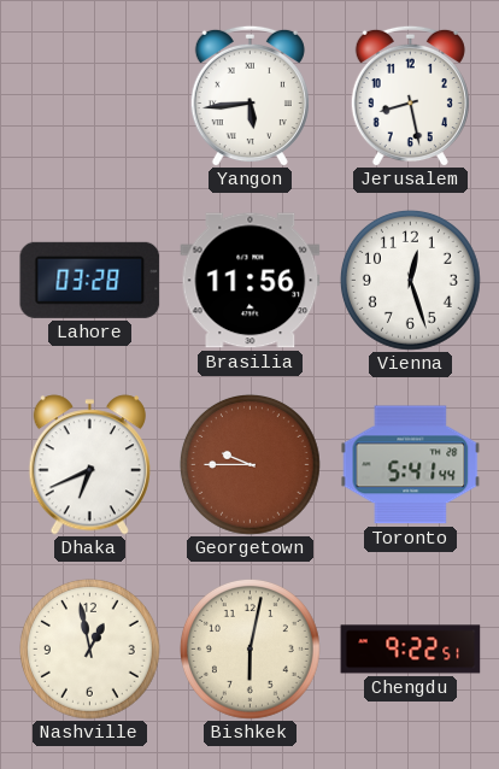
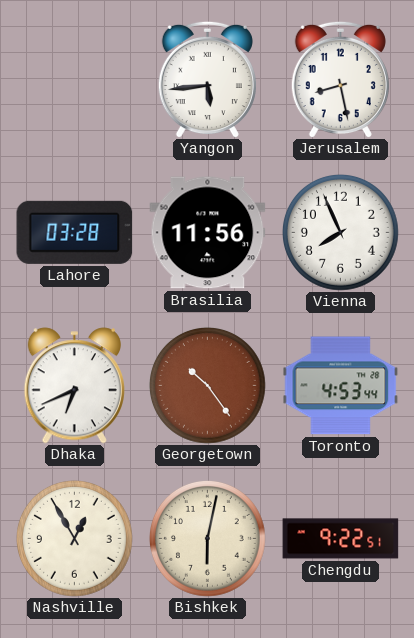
Vienna: 12:27 -> 7:56 (340, 232)
Georgetown: 9:45 -> 10:24 (207, 385)
Toronto: 5:41 -> 4:53 (341, 386)
Nashville: 12:58 -> 12:55 (74, 538)
